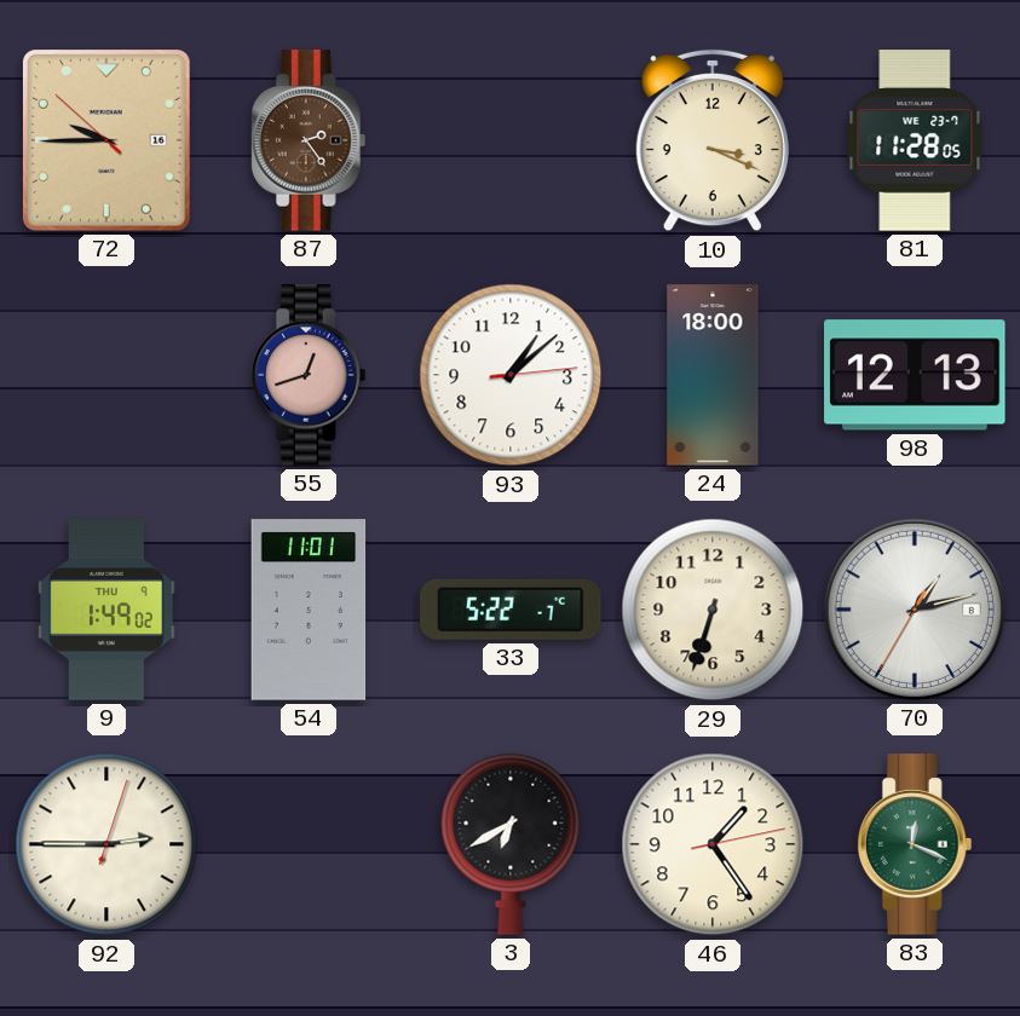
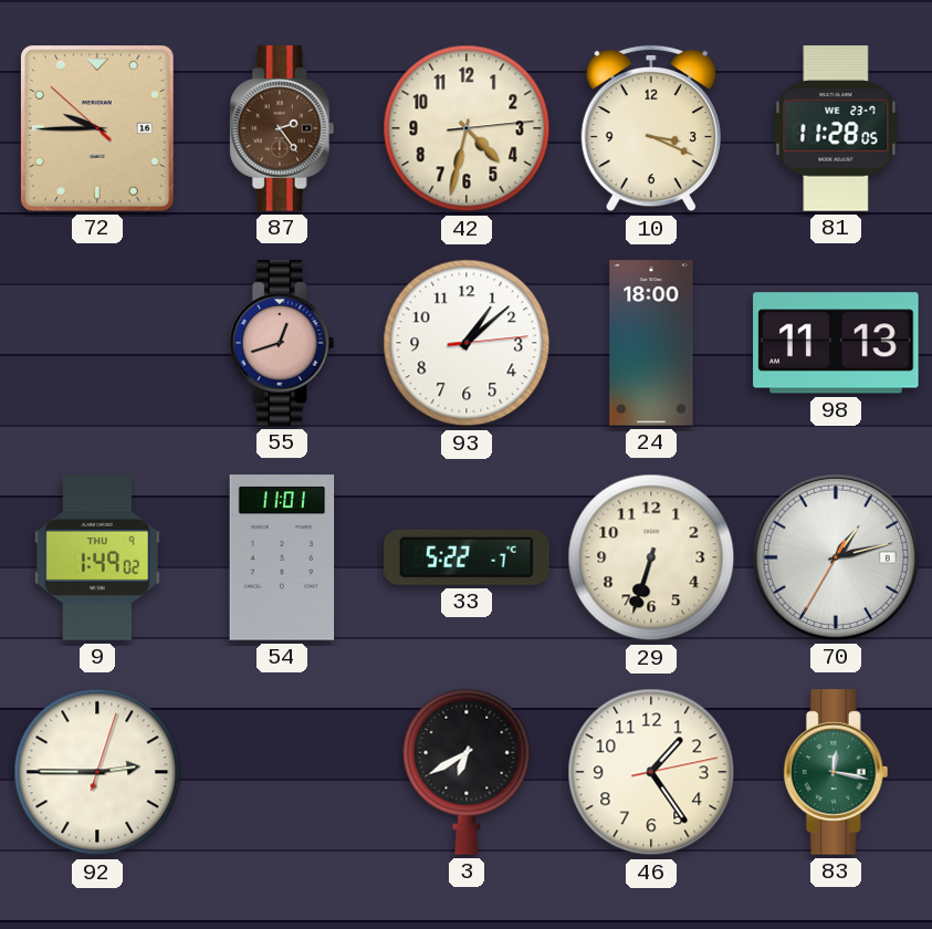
42: none -> 4:32 (467, 128)
98: 12:13 -> 11:13 (836, 343)
83: 12:19 -> 12:17 (836, 772)
